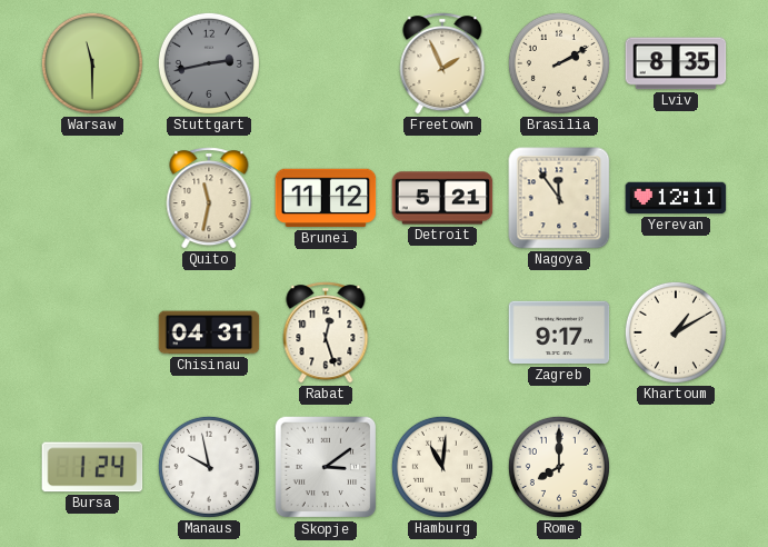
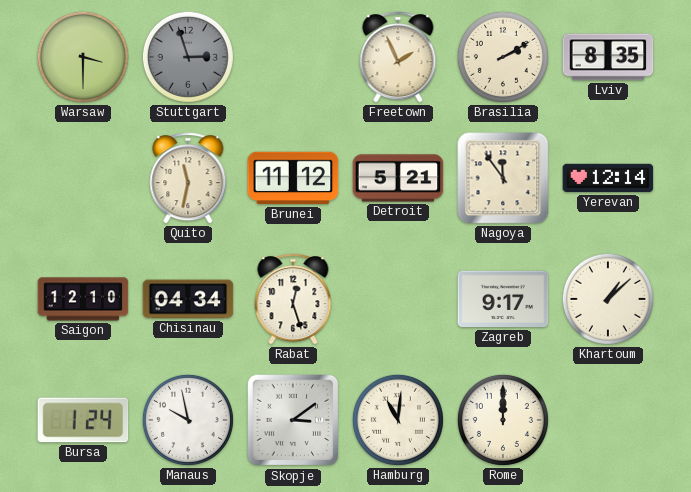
Warsaw: 11:30 -> 3:30 (83, 57)
Stuttgart: 2:43 -> 2:57 (188, 57)
Yerevan: 12:11 -> 12:14 (608, 178)
Saigon: none -> 12:10 (83, 299)
Chisinau: 04:31 -> 04:34 (188, 299)
Khartoum: 1:10 -> 1:08 (608, 299)
Rome: 8:00 -> 12:00 (503, 420)
